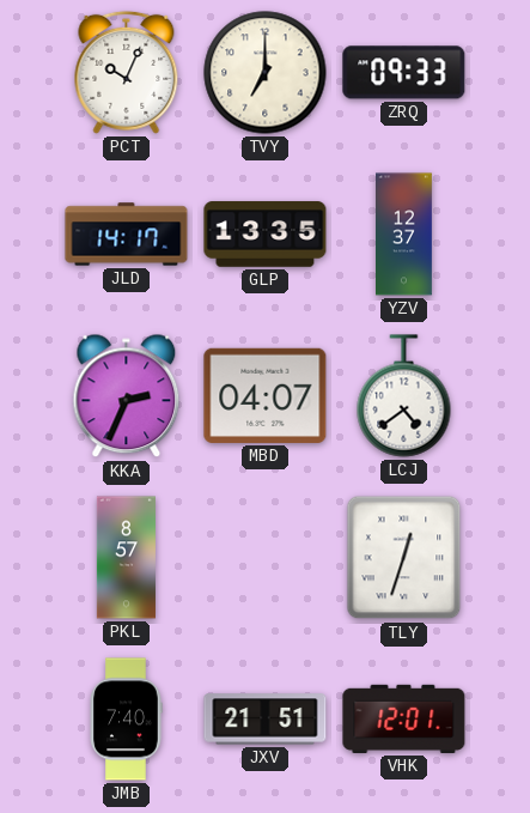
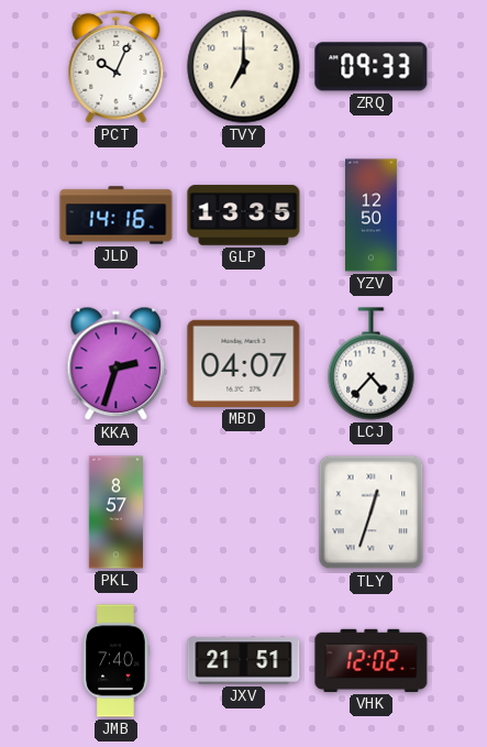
JLD: 14:17 -> 14:16 (117, 216)
YZV: 12:37 -> 12:50 (372, 216)
KKA: 2:34 -> 2:33 (117, 364)
LCJ: 4:39 -> 4:37 (372, 364)
VHK: 12:01 -> 12:02 (372, 660)
